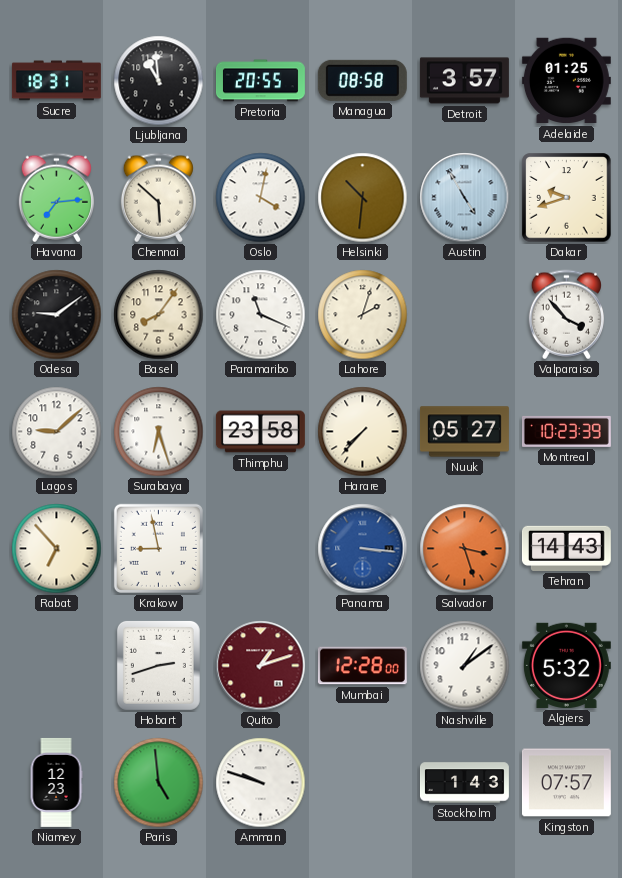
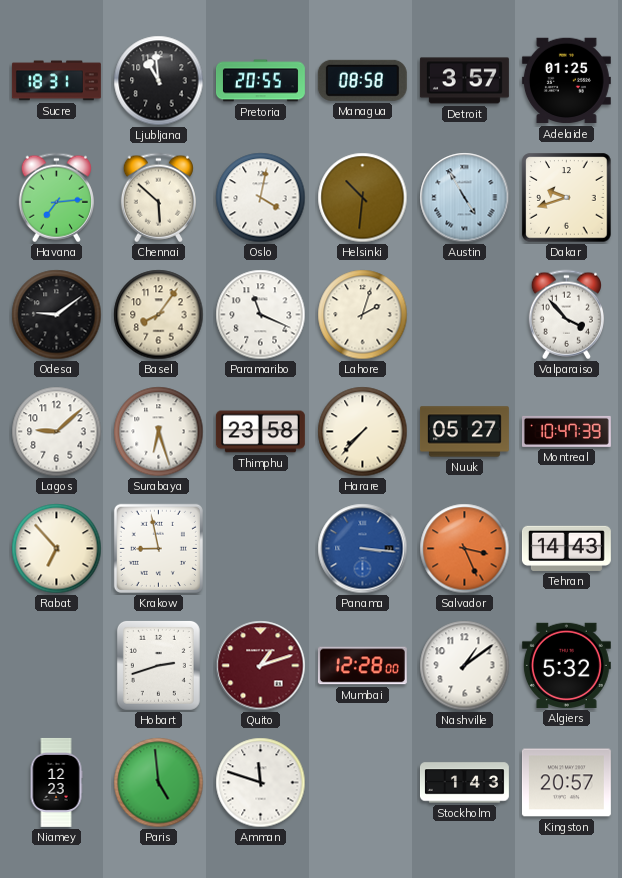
Montreal: 10:23 -> 10:47 (566, 431)
Salvador: 3:27 -> 3:26 (465, 549)
Amman: 9:48 -> 11:48 (261, 783)
Kingston: 07:57 -> 20:57 (566, 783)
